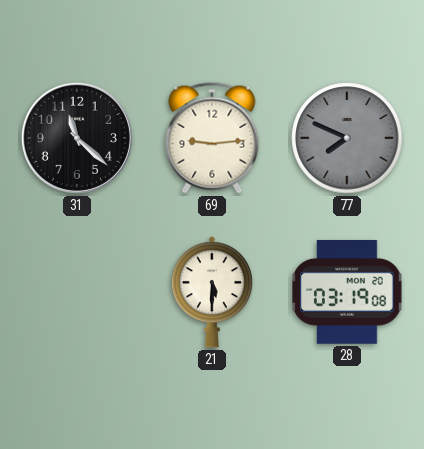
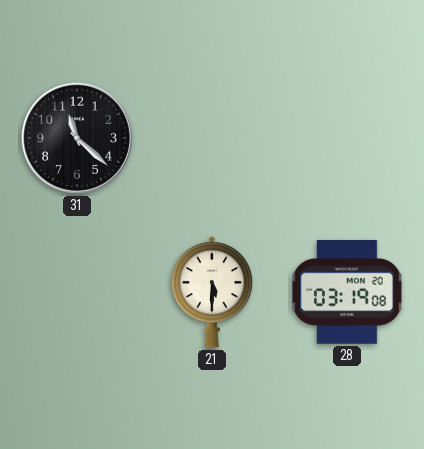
69: 9:14 -> none (212, 138)
77: 7:49 -> none (347, 138)
